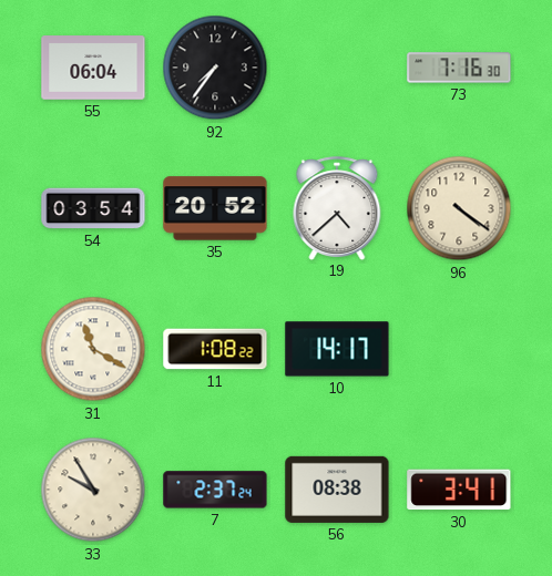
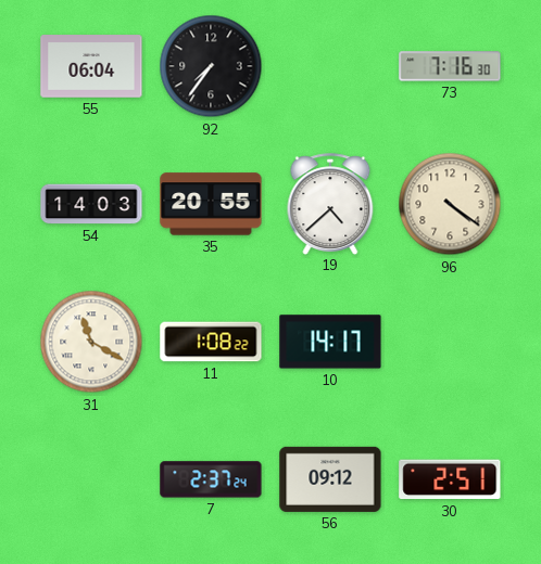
54: 03:54 -> 14:03 (91, 204)
35: 20:52 -> 20:55 (211, 204)
33: 9:55 -> none (93, 490)
56: 08:38 -> 09:12 (330, 479)
30: 3:41 -> 2:51 (450, 479)
